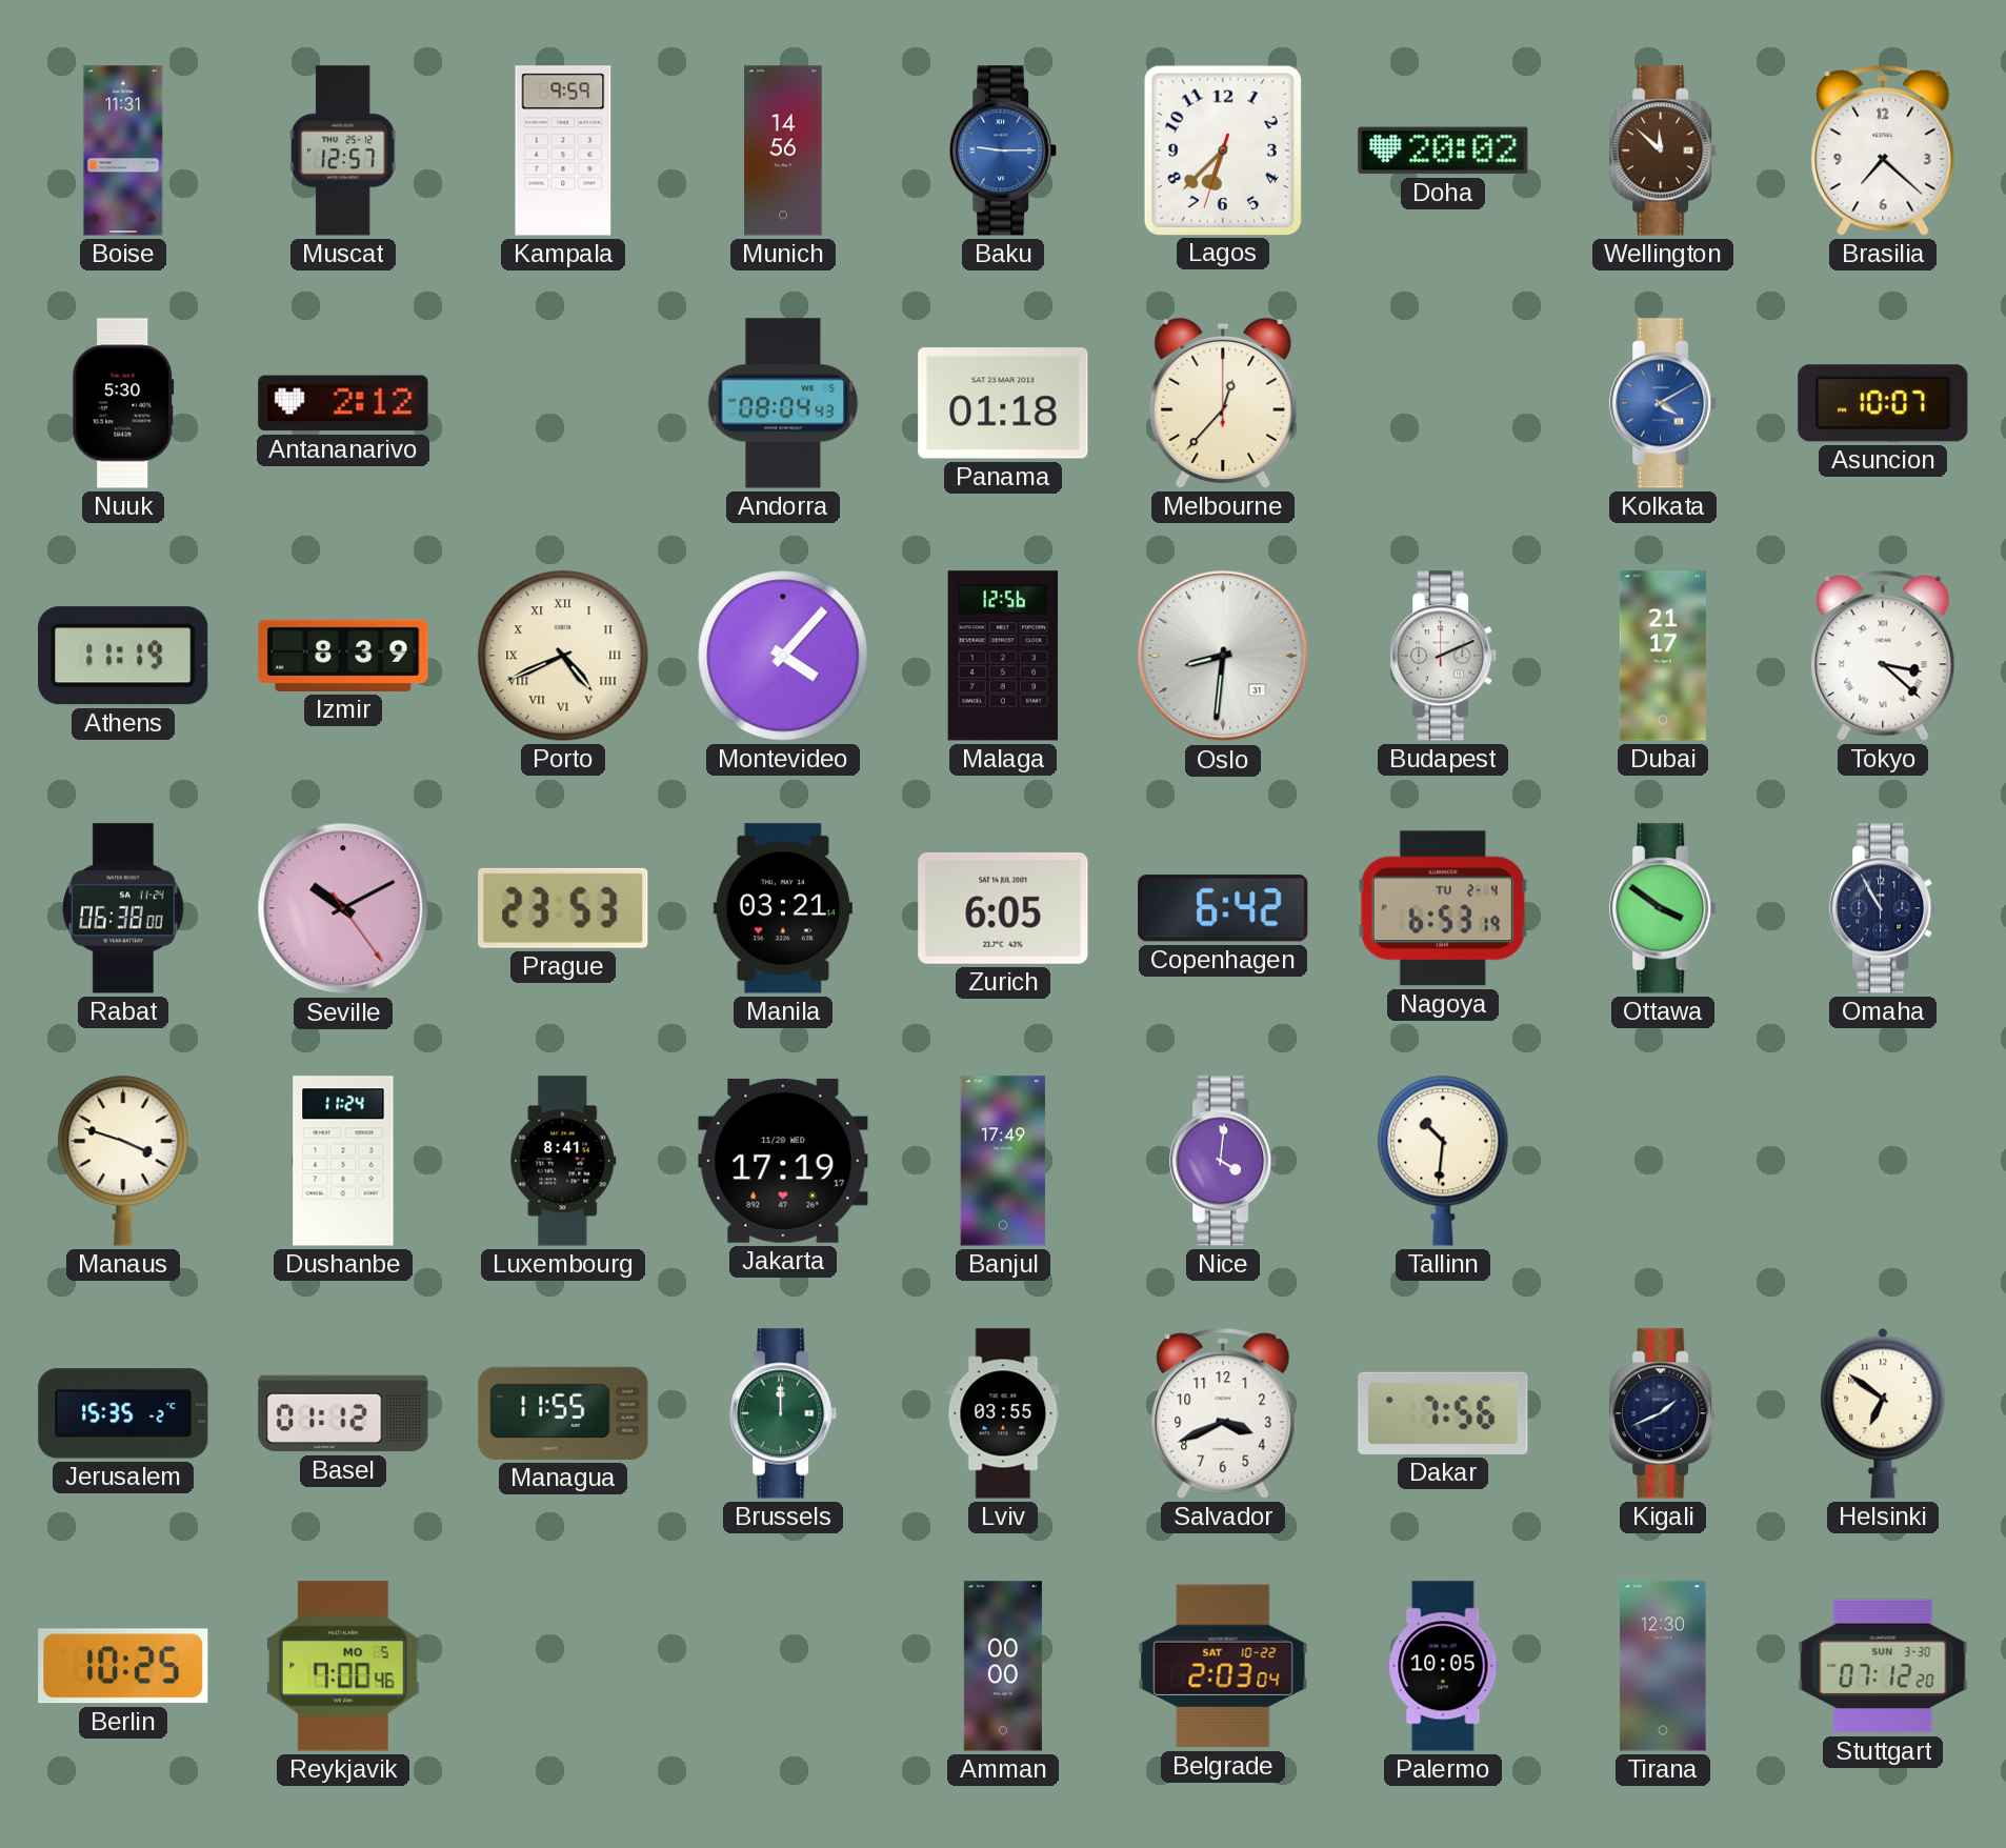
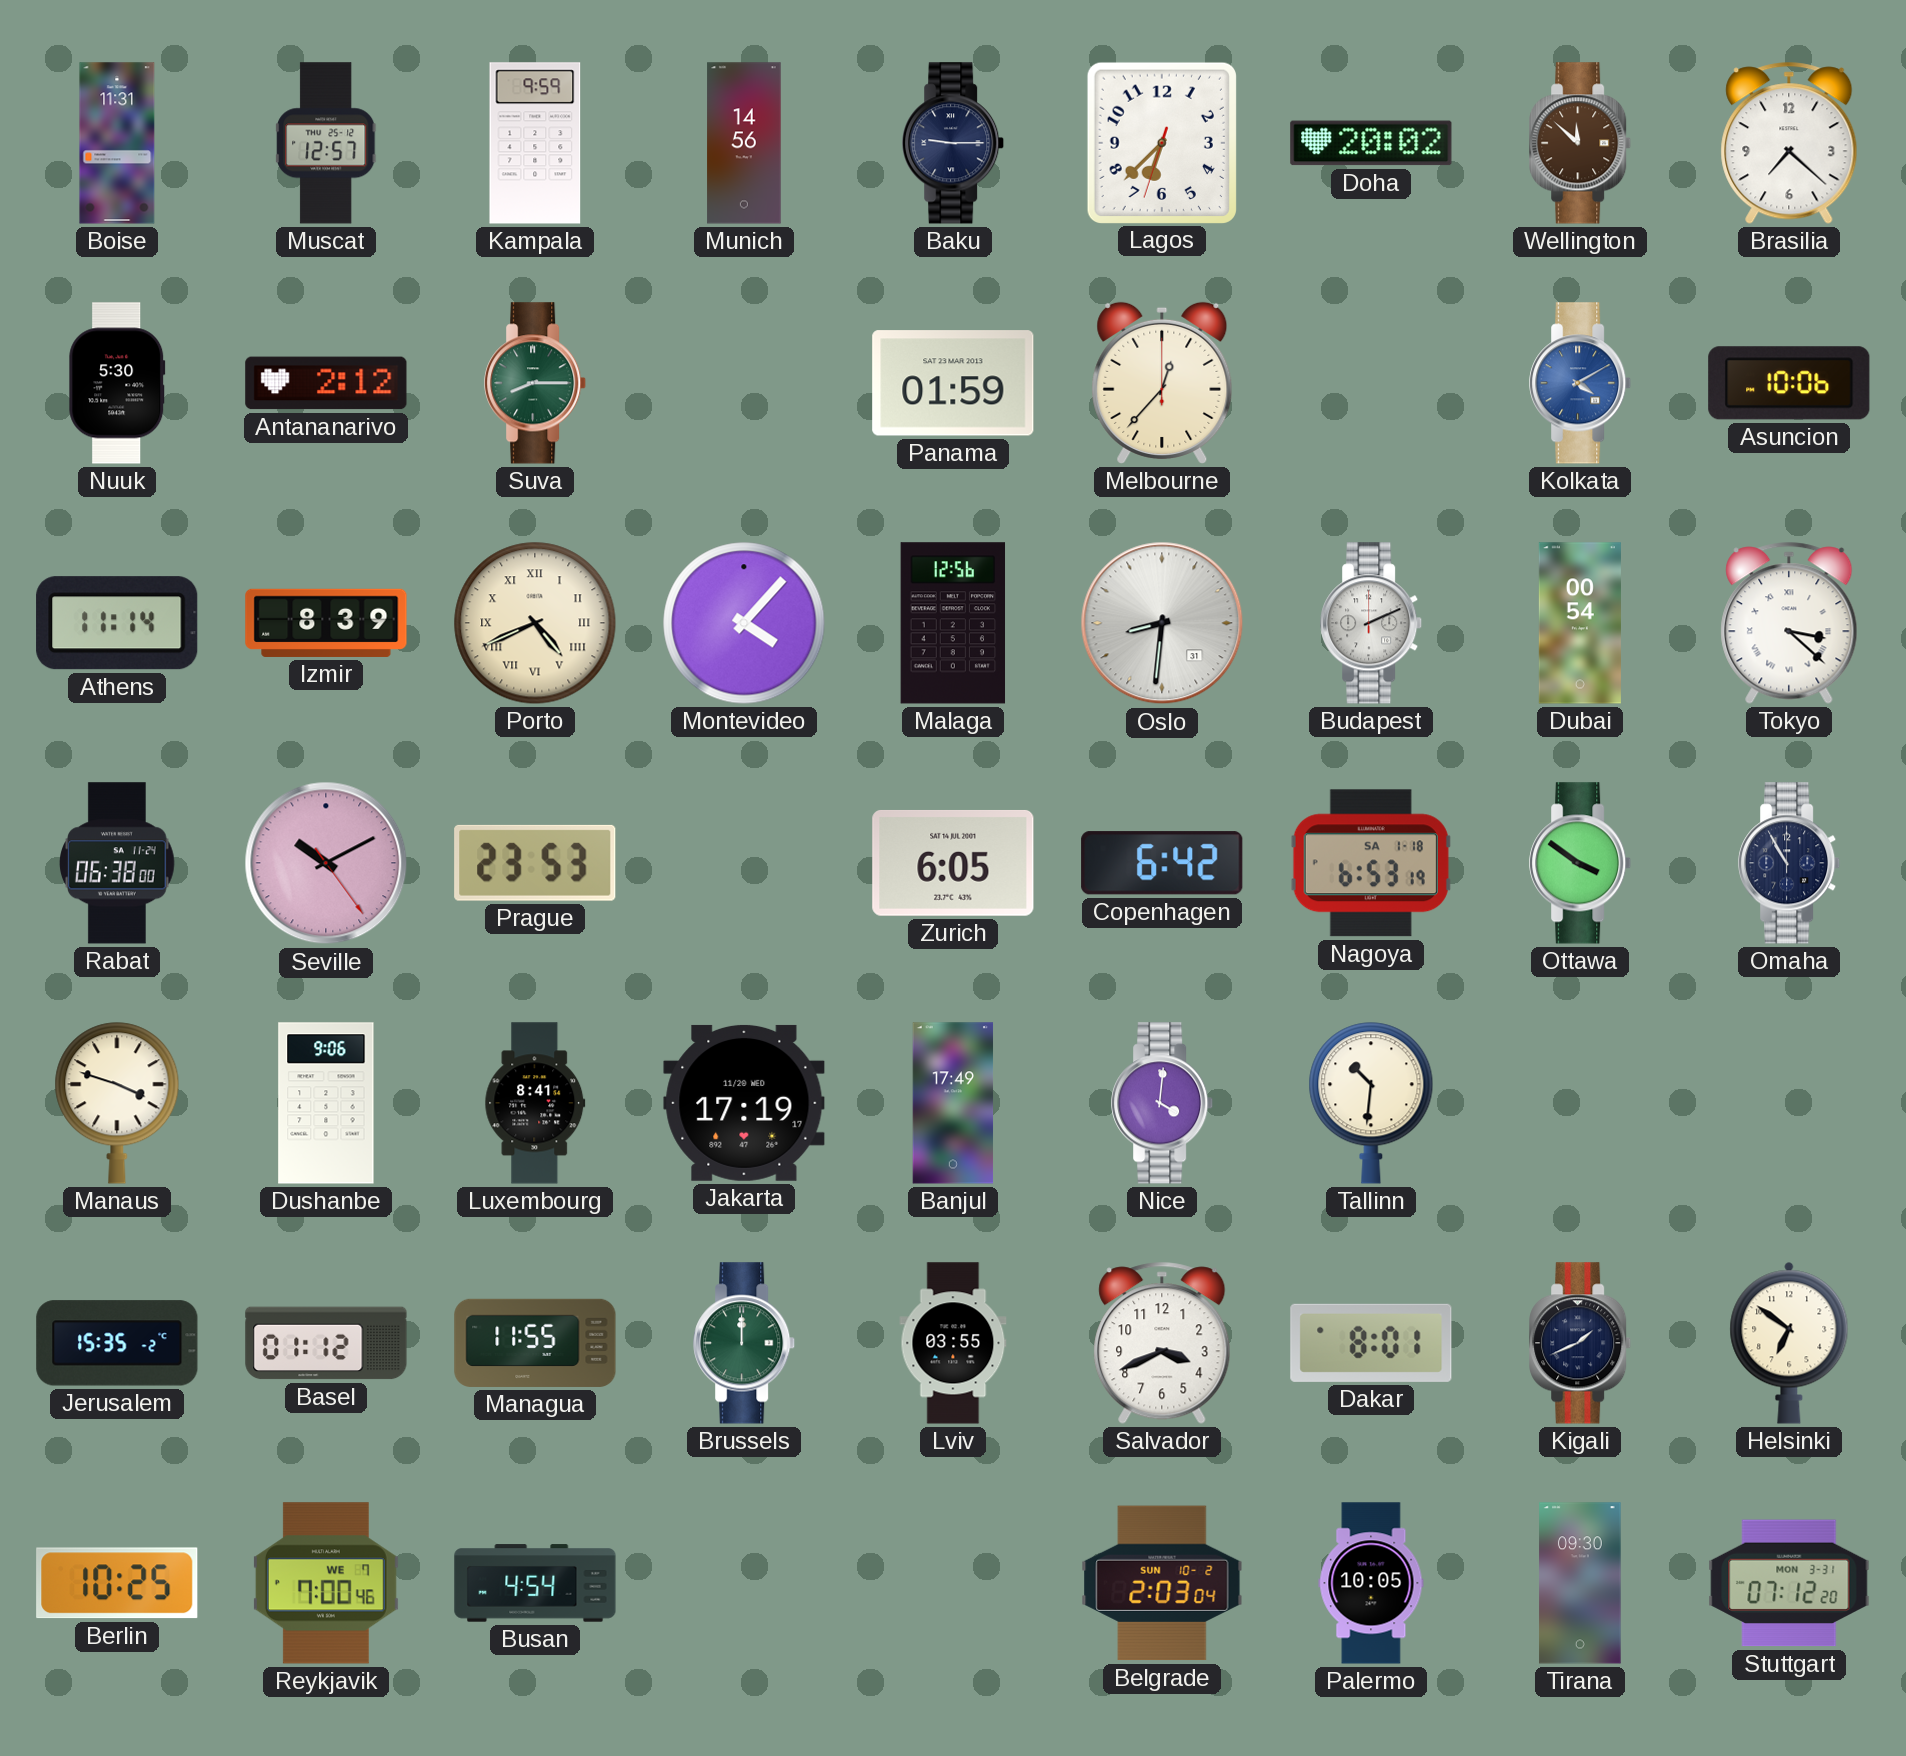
Baku dial: blue -> navy (954, 143)
Suva: none -> 8:15 (536, 383)
Andorra: 08:04 -> none (783, 403)
Panama: 01:18 -> 01:59 (953, 383)
Asuncion: 10:07 -> 10:06 (1789, 383)
Athens: 11:19 -> 11:14 (117, 623)
Dubai: 21:17 -> 00:54 (1580, 623)
Manila: 03:21 -> none (783, 908)
Nagoya date: TU 2-4 -> SA 1-18 (1371, 863)
Dushanbe: 11:24 -> 9:06 (326, 1103)
Dakar: 7:56 -> 8:01 (1371, 1343)
Reykjavik date: MO 5 -> WE 7 (326, 1583)
Busan: none -> 4:54 (535, 1583)
Amman: 00:00 -> none (1003, 1666)
Belgrade date: SAT 10-22 -> SUN 10-2 (1162, 1583)
Tirana: 12:30 -> 09:30 (1580, 1583)
Stuttgart date: SUN 3-30 -> MON 3-31 (1789, 1583)
